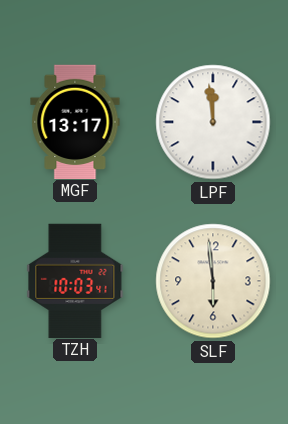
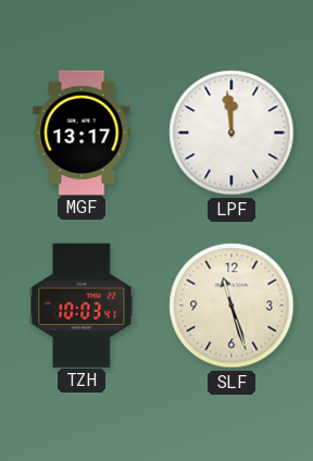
SLF: 5:59 -> 11:27 (231, 306)
